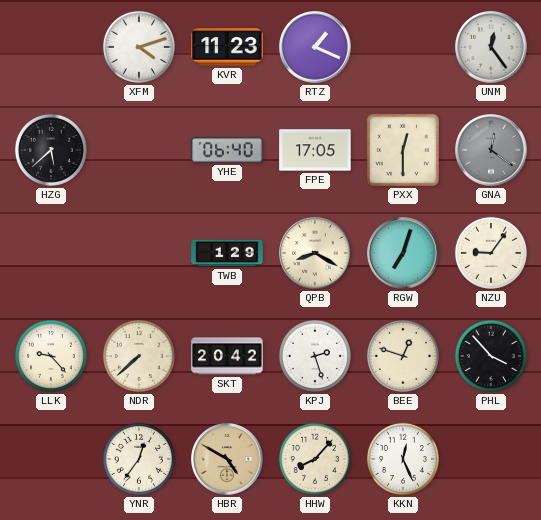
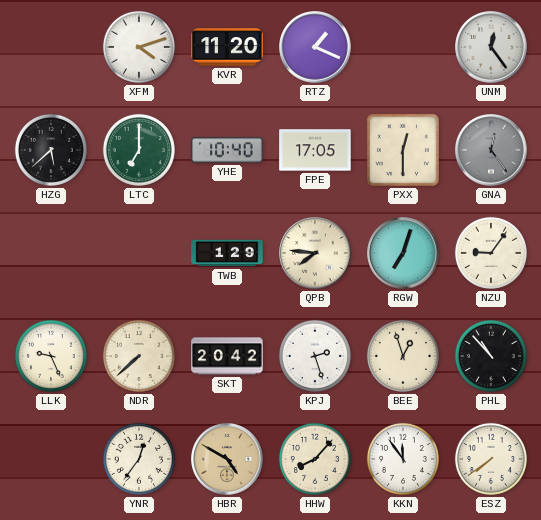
KVR: 11:23 -> 11:20 (227, 47)
LTC: none -> 7:00 (139, 150)
YHE: 06:40 -> 10:40 (227, 150)
GNA: 12:21 -> 12:24 (491, 150)
QPB: 8:20 -> 7:46 (315, 253)
LLK: 9:23 -> 9:26 (51, 356)
BEE: 12:48 -> 12:57 (403, 356)
PHL: 3:53 -> 10:53 (491, 356)
KKN: 12:26 -> 11:54 (403, 459)
ESZ: none -> 7:39 (491, 459)
